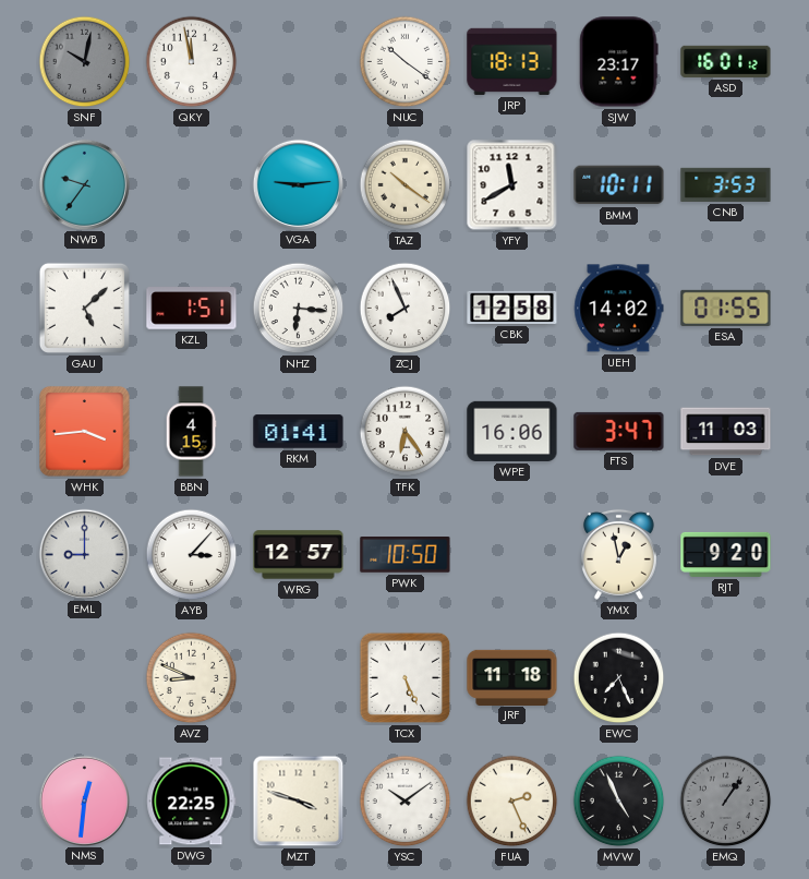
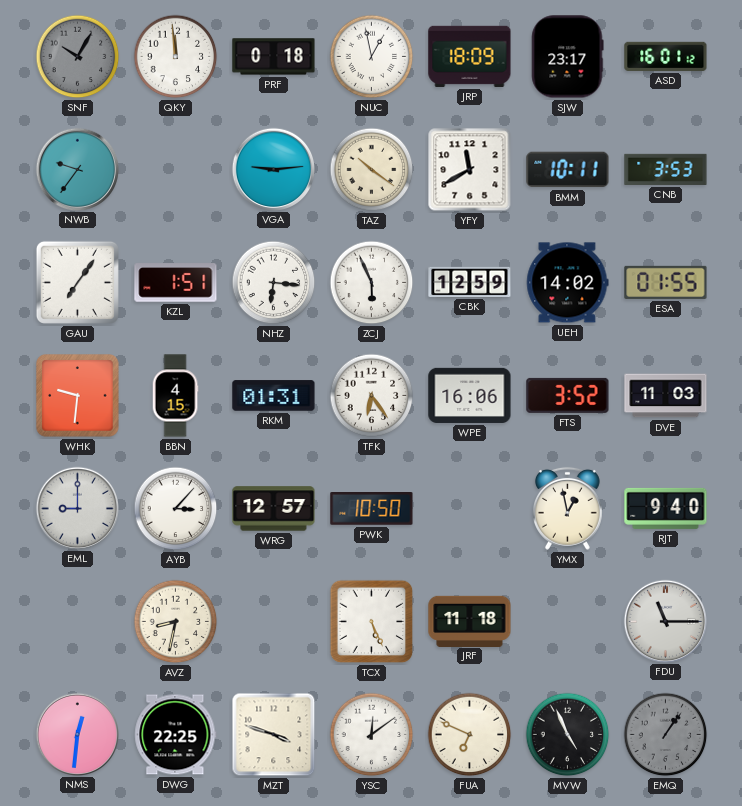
SNF: 10:02 -> 10:05 (78, 57)
QKY: 11:58 -> 11:59 (176, 57)
PRF: none -> 0:18 (274, 57)
NUC: 10:21 -> 12:58 (372, 57)
JRP: 18:13 -> 18:09 (470, 56)
GAU: 5:08 -> 7:06 (77, 282)
ZCJ: 7:56 -> 5:56 (372, 283)
CBK: 12:58 -> 12:59 (470, 282)
WHK: 3:44 -> 9:31 (78, 396)
RKM: 01:41 -> 01:31 (274, 396)
FTS: 3:47 -> 3:52 (568, 395)
RJT: 9:20 -> 9:40 (666, 508)
AVZ: 8:49 -> 8:32 (176, 622)
EWC: 7:26 -> none (619, 678)
FDU: none -> 11:15 (665, 621)
YSC: 10:09 -> 12:09 (372, 735)
FUA: 2:26 -> 6:49 (470, 735)
